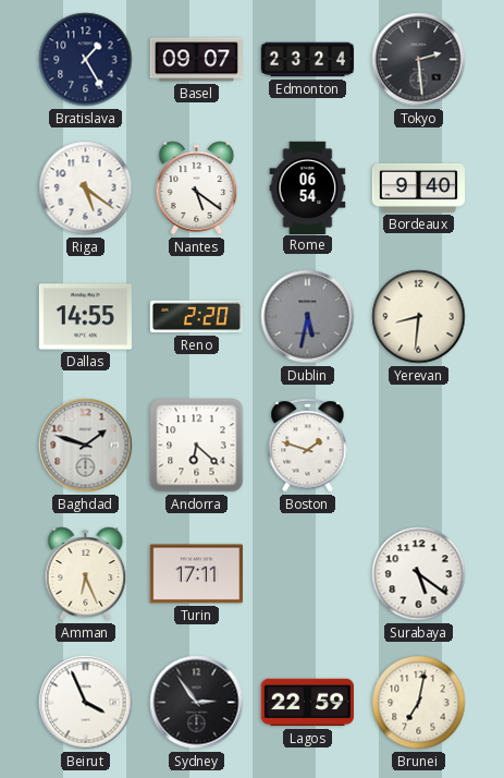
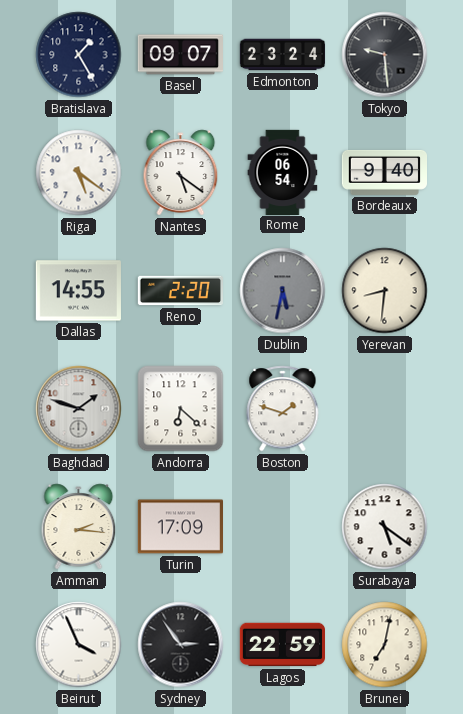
Tokyo: 2:29 -> 9:29 (385, 55)
Amman: 6:26 -> 2:16 (79, 527)
Turin: 17:11 -> 17:09 (180, 527)
